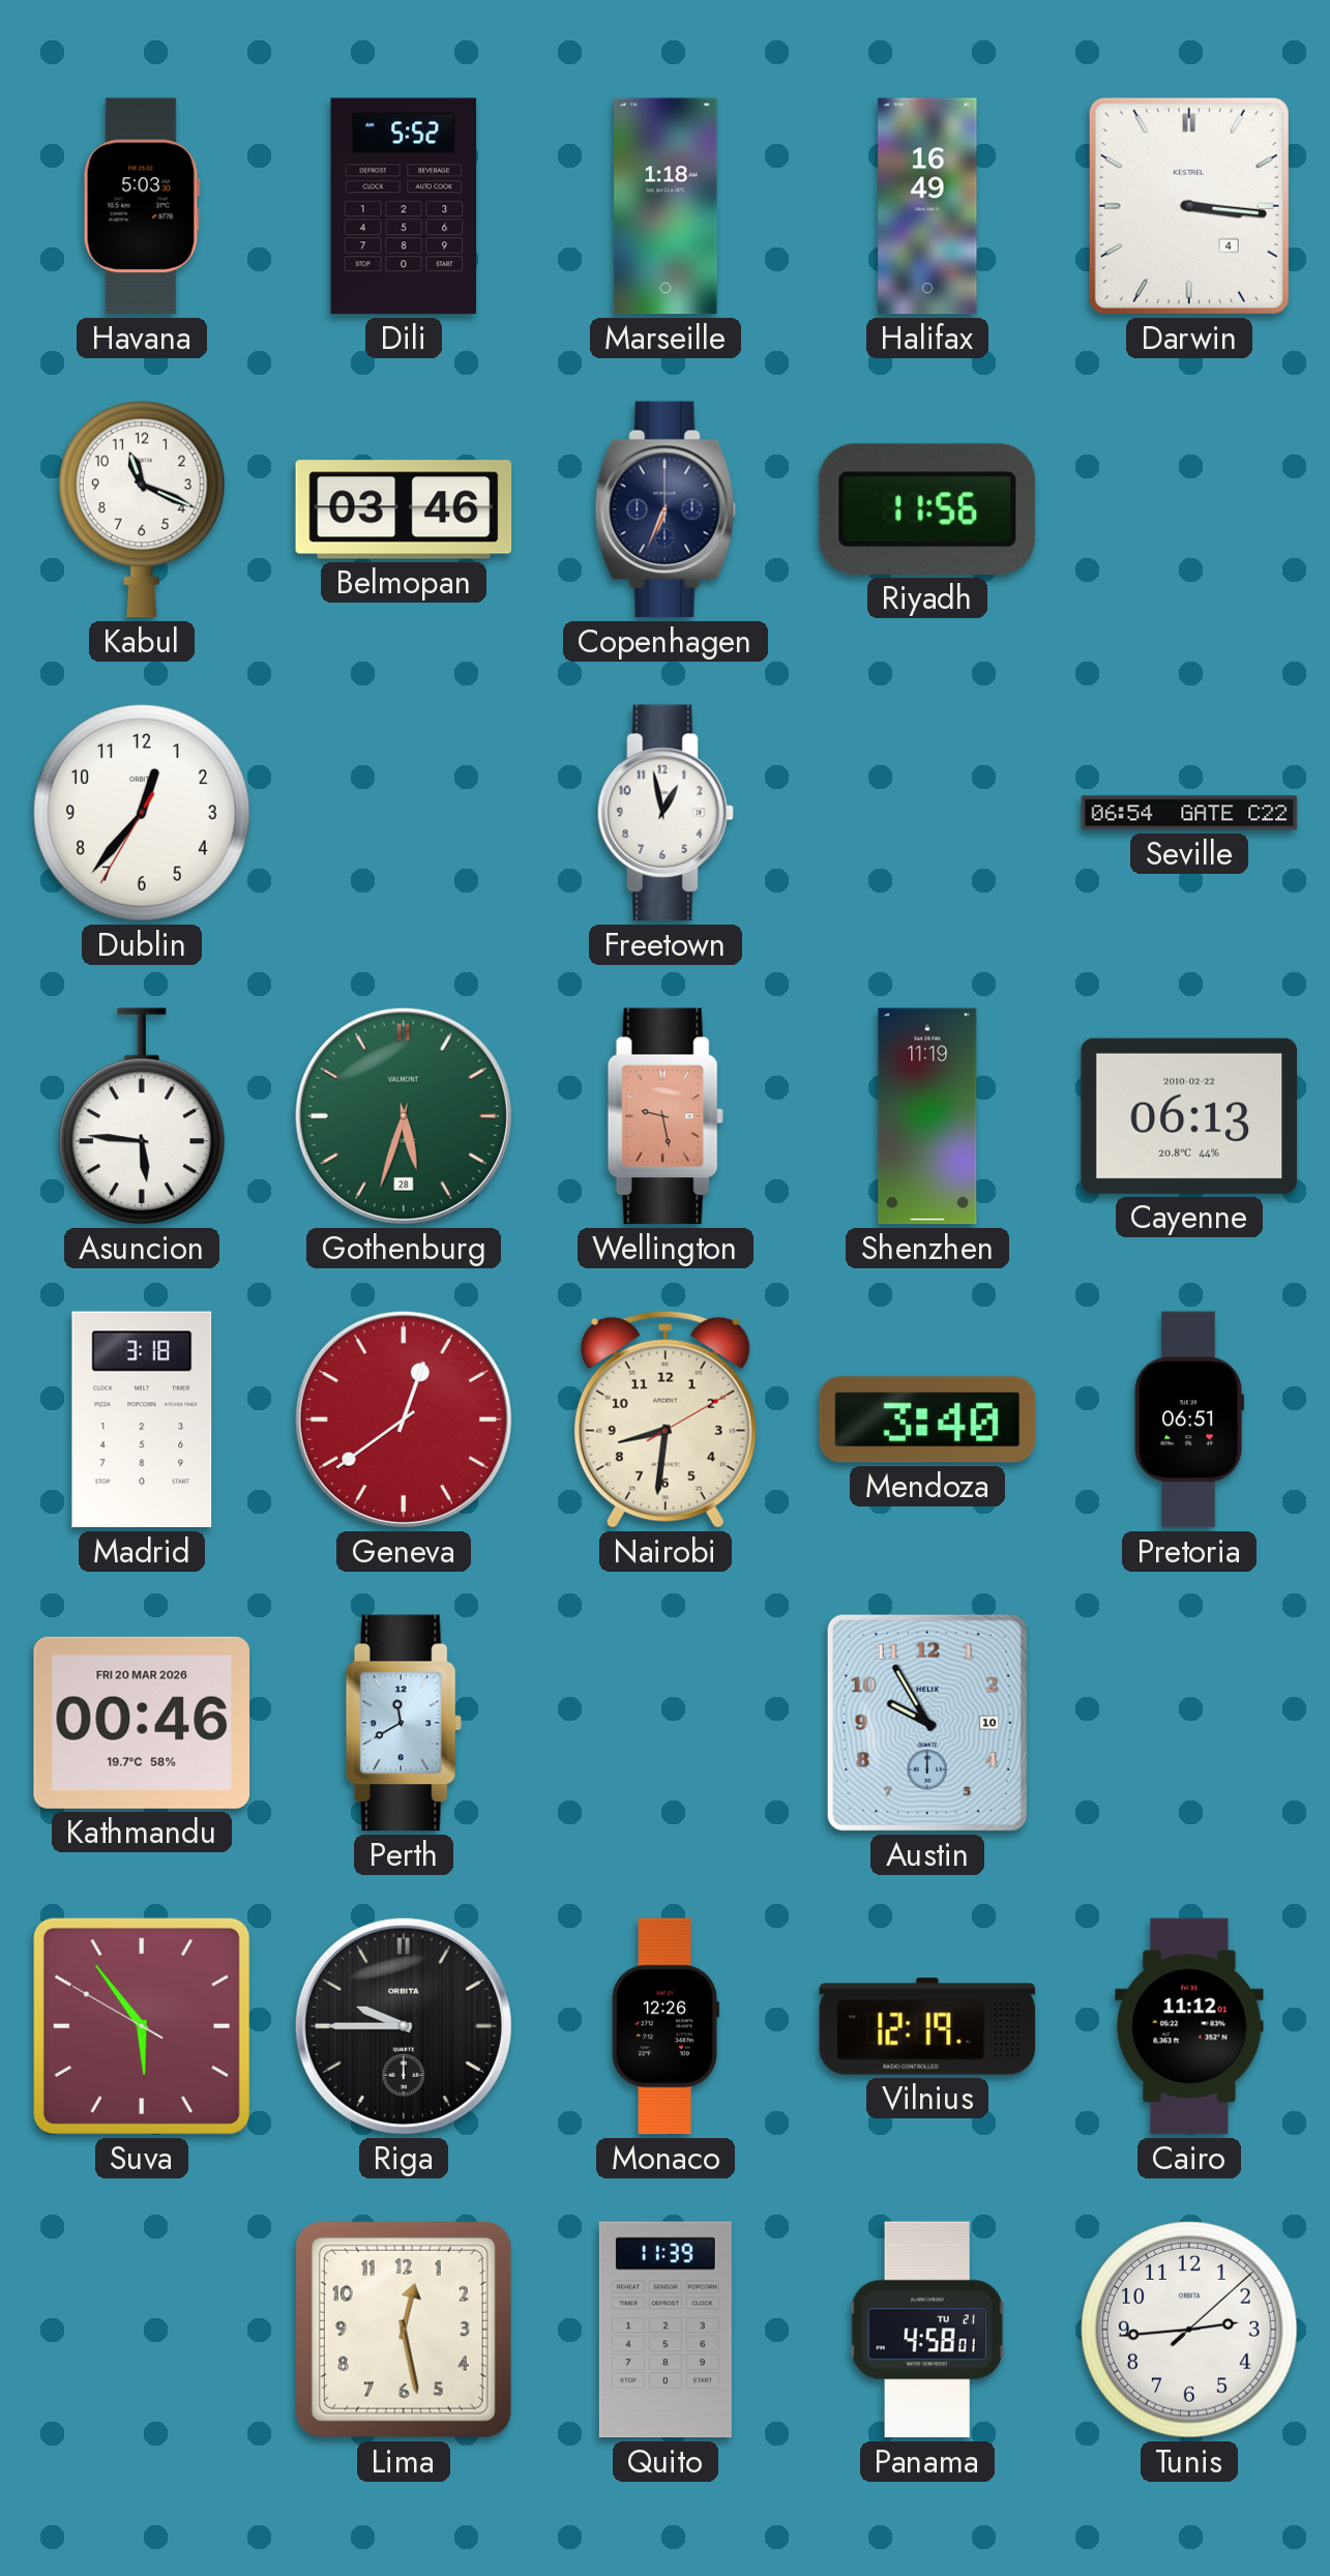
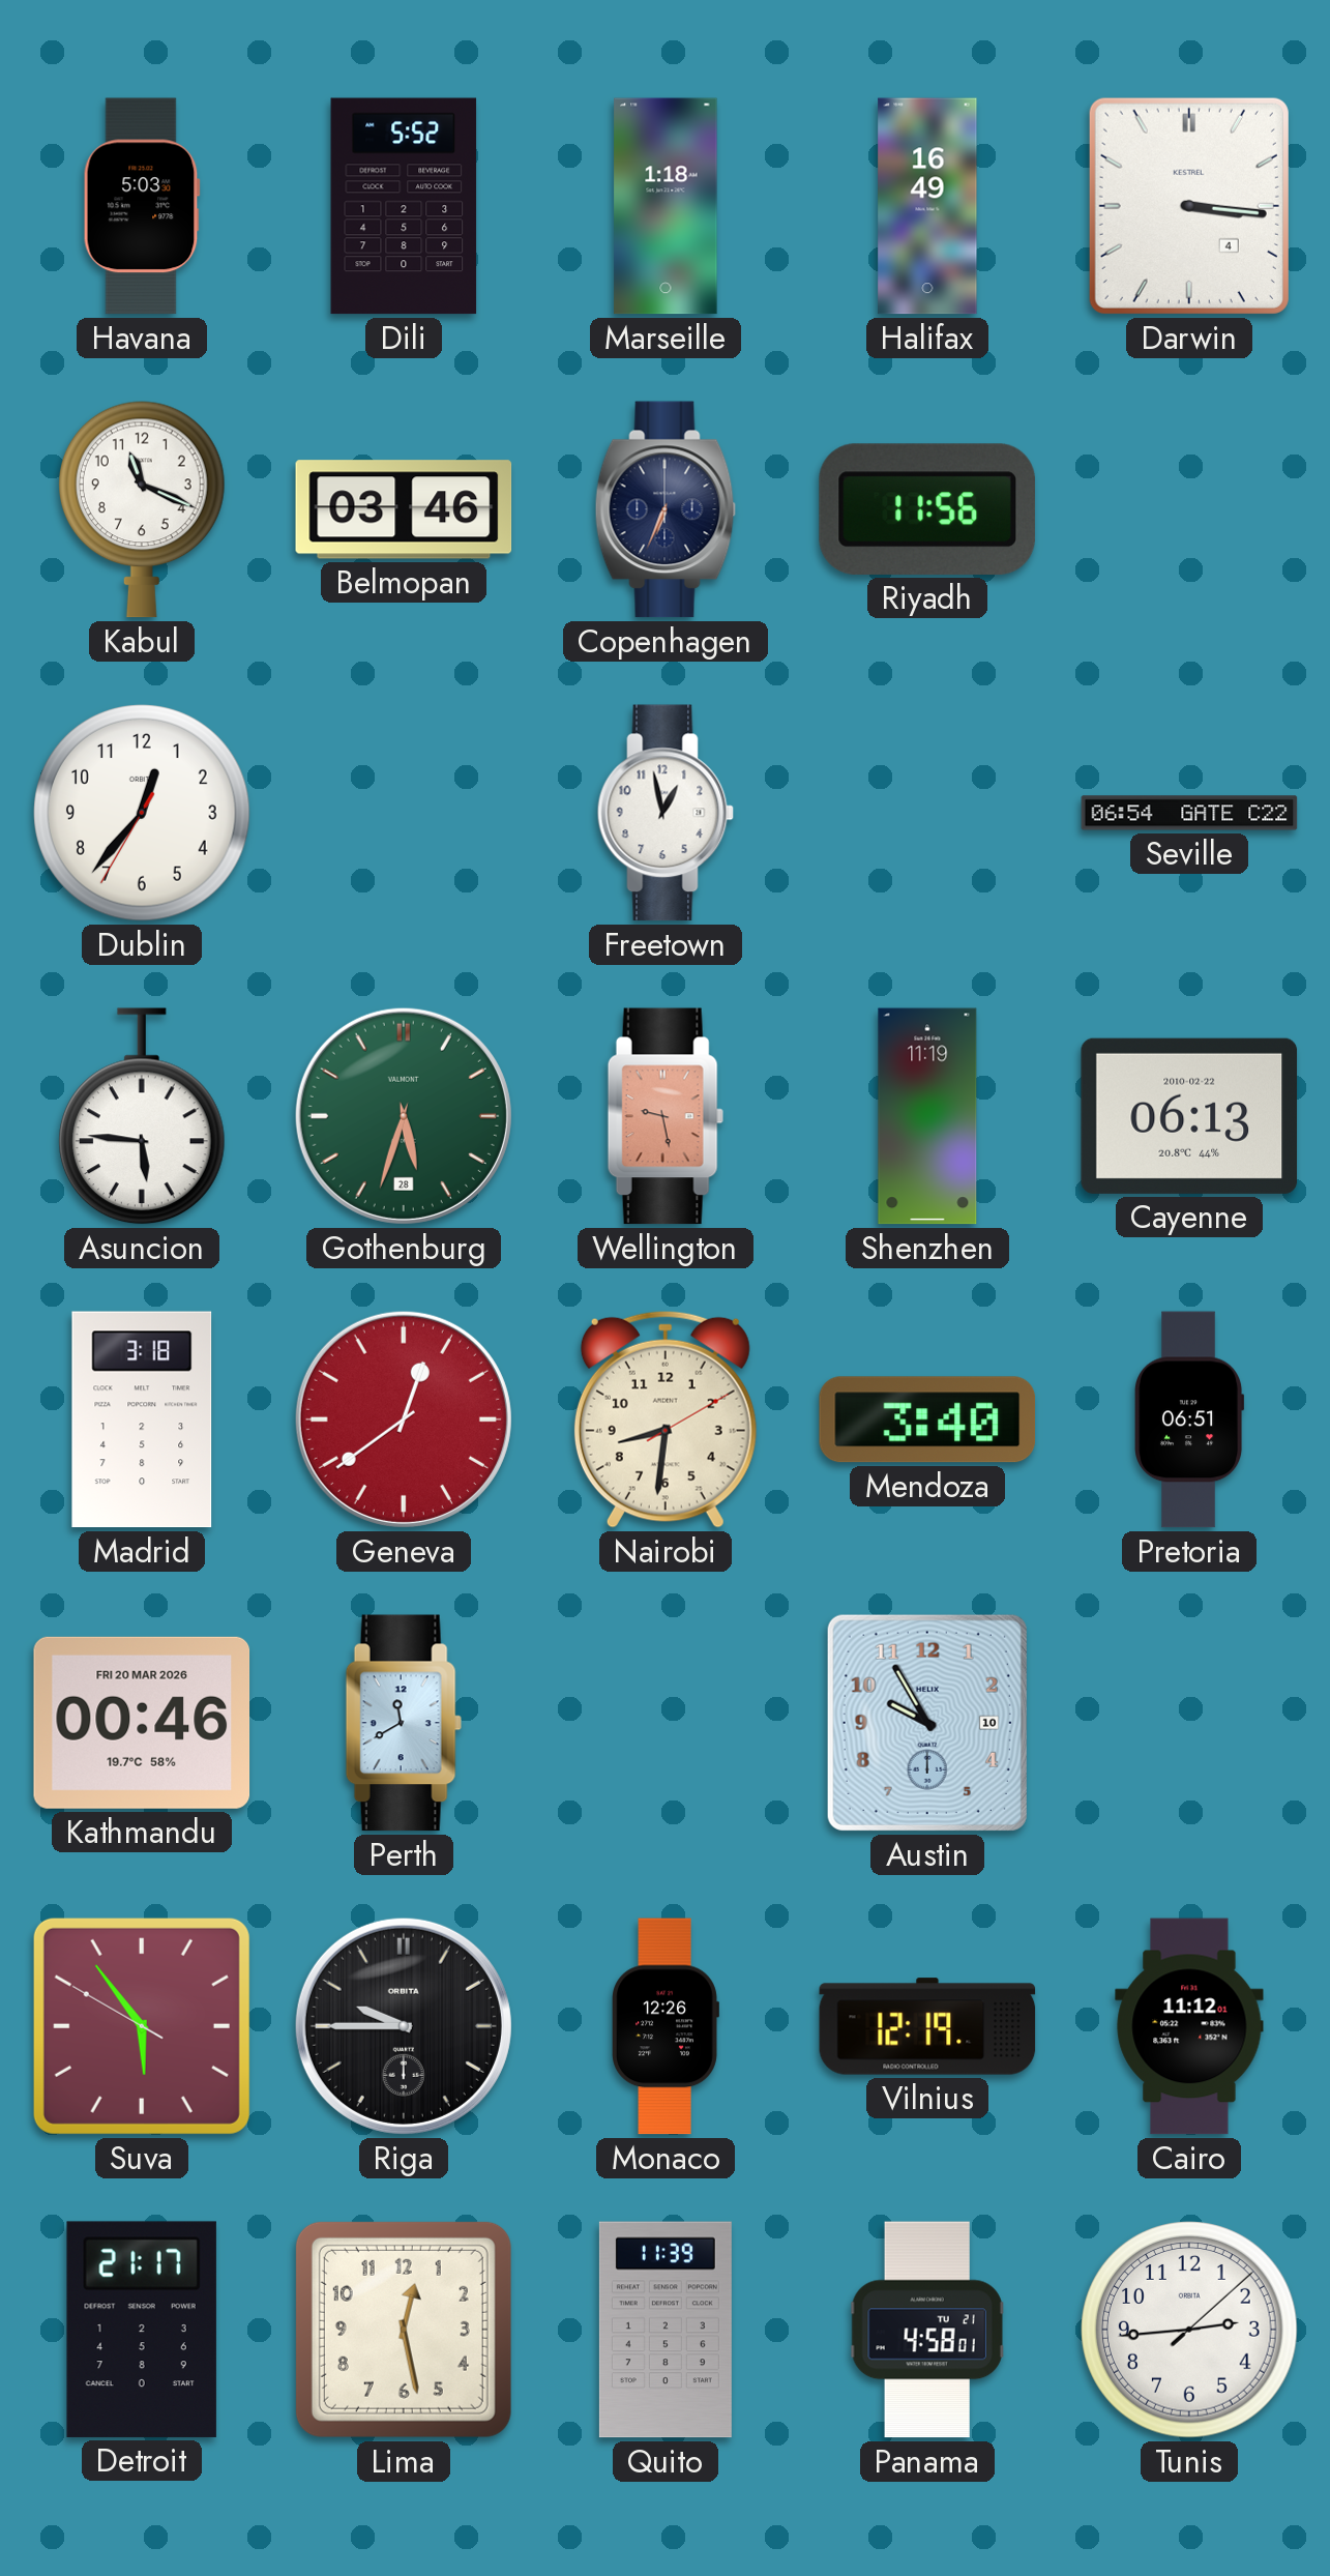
Detroit: none -> 21:17 (142, 2330)
